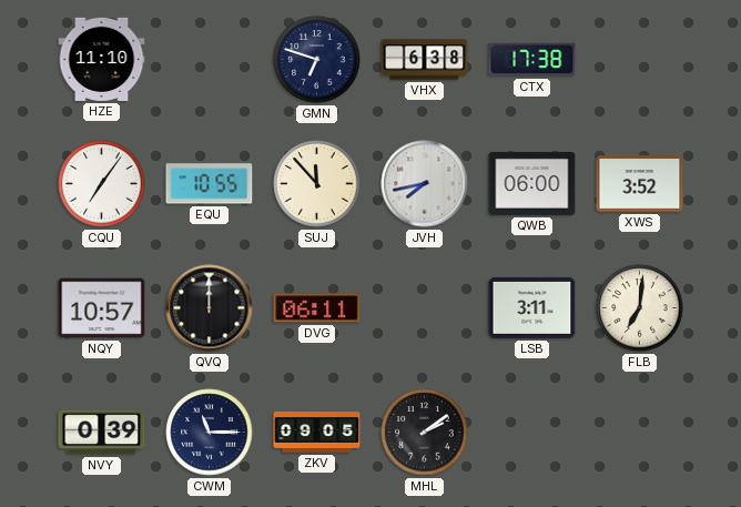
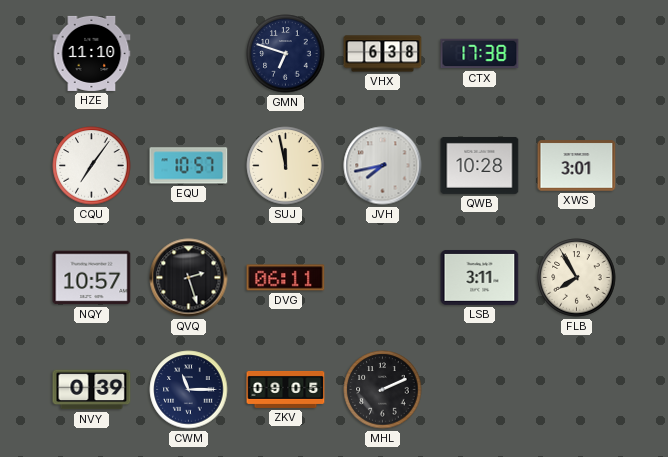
EQU: 10:55 -> 10:57 (189, 166)
SUJ: 11:53 -> 11:58 (286, 166)
QWB: 06:00 -> 10:28 (480, 165)
XWS: 3:52 -> 3:01 (577, 166)
QVQ: 12:00 -> 2:27 (189, 278)
FLB: 7:01 -> 7:55 (577, 278)
MHL: 2:09 -> 2:11 (383, 390)
